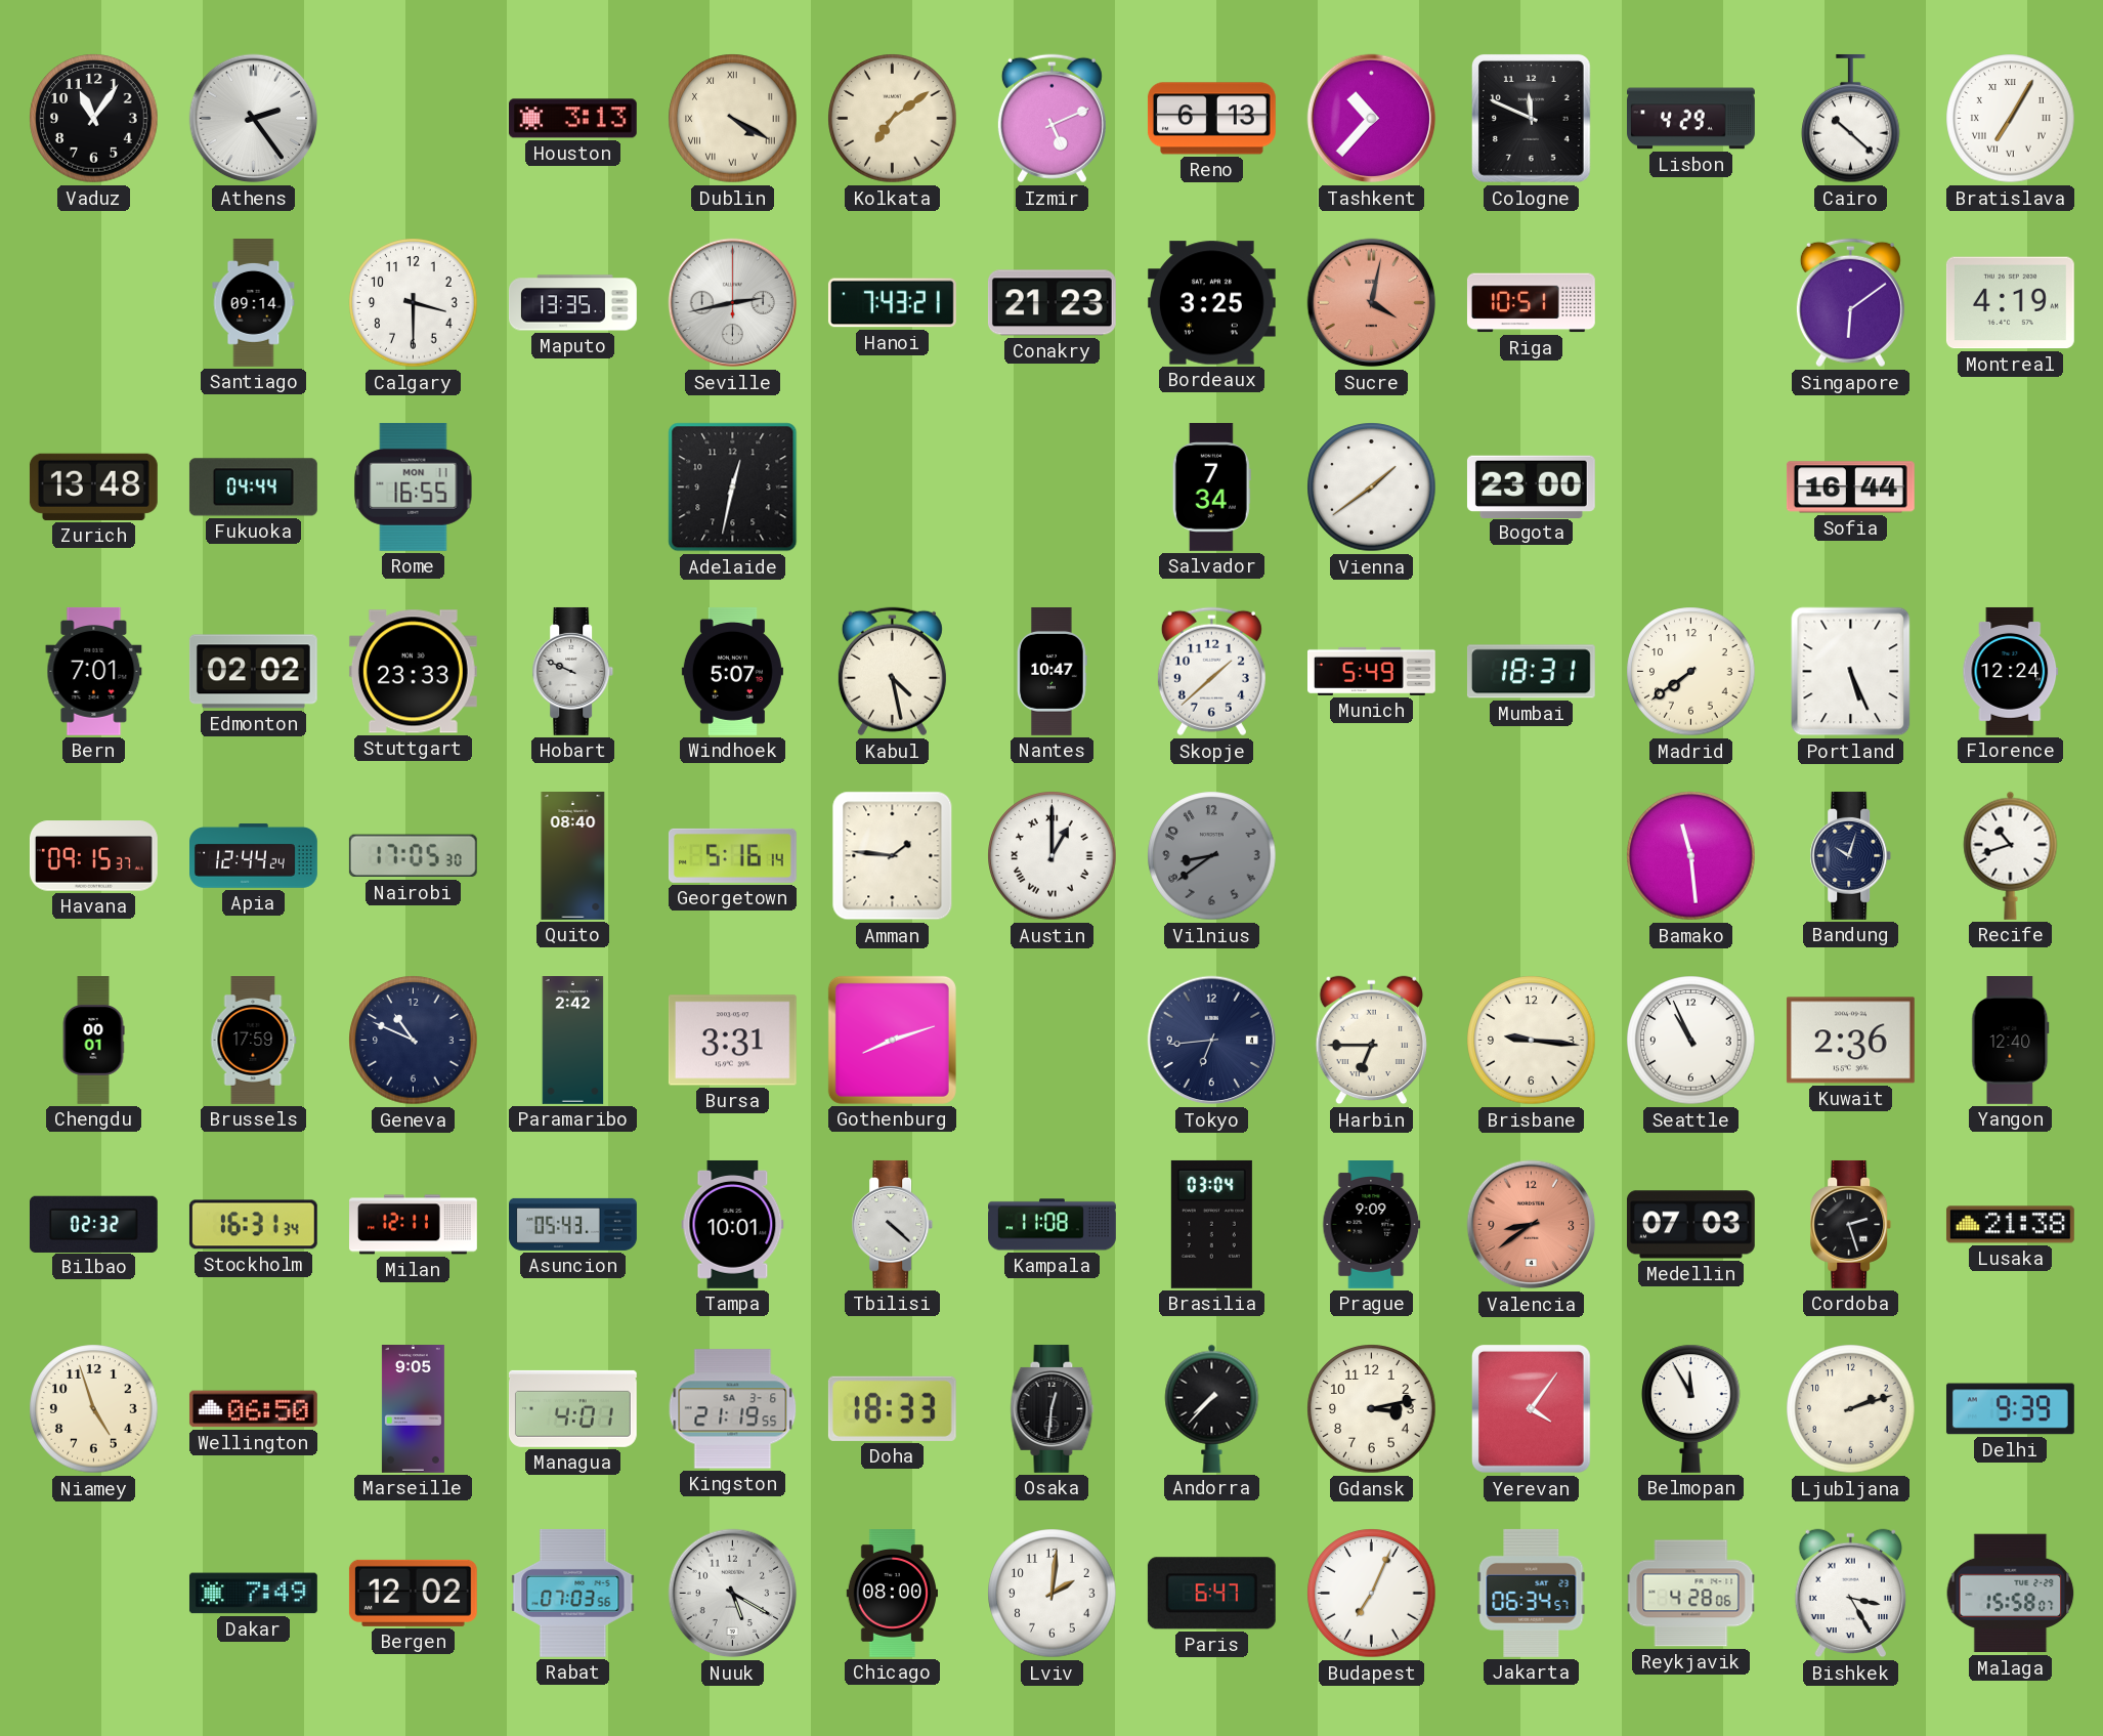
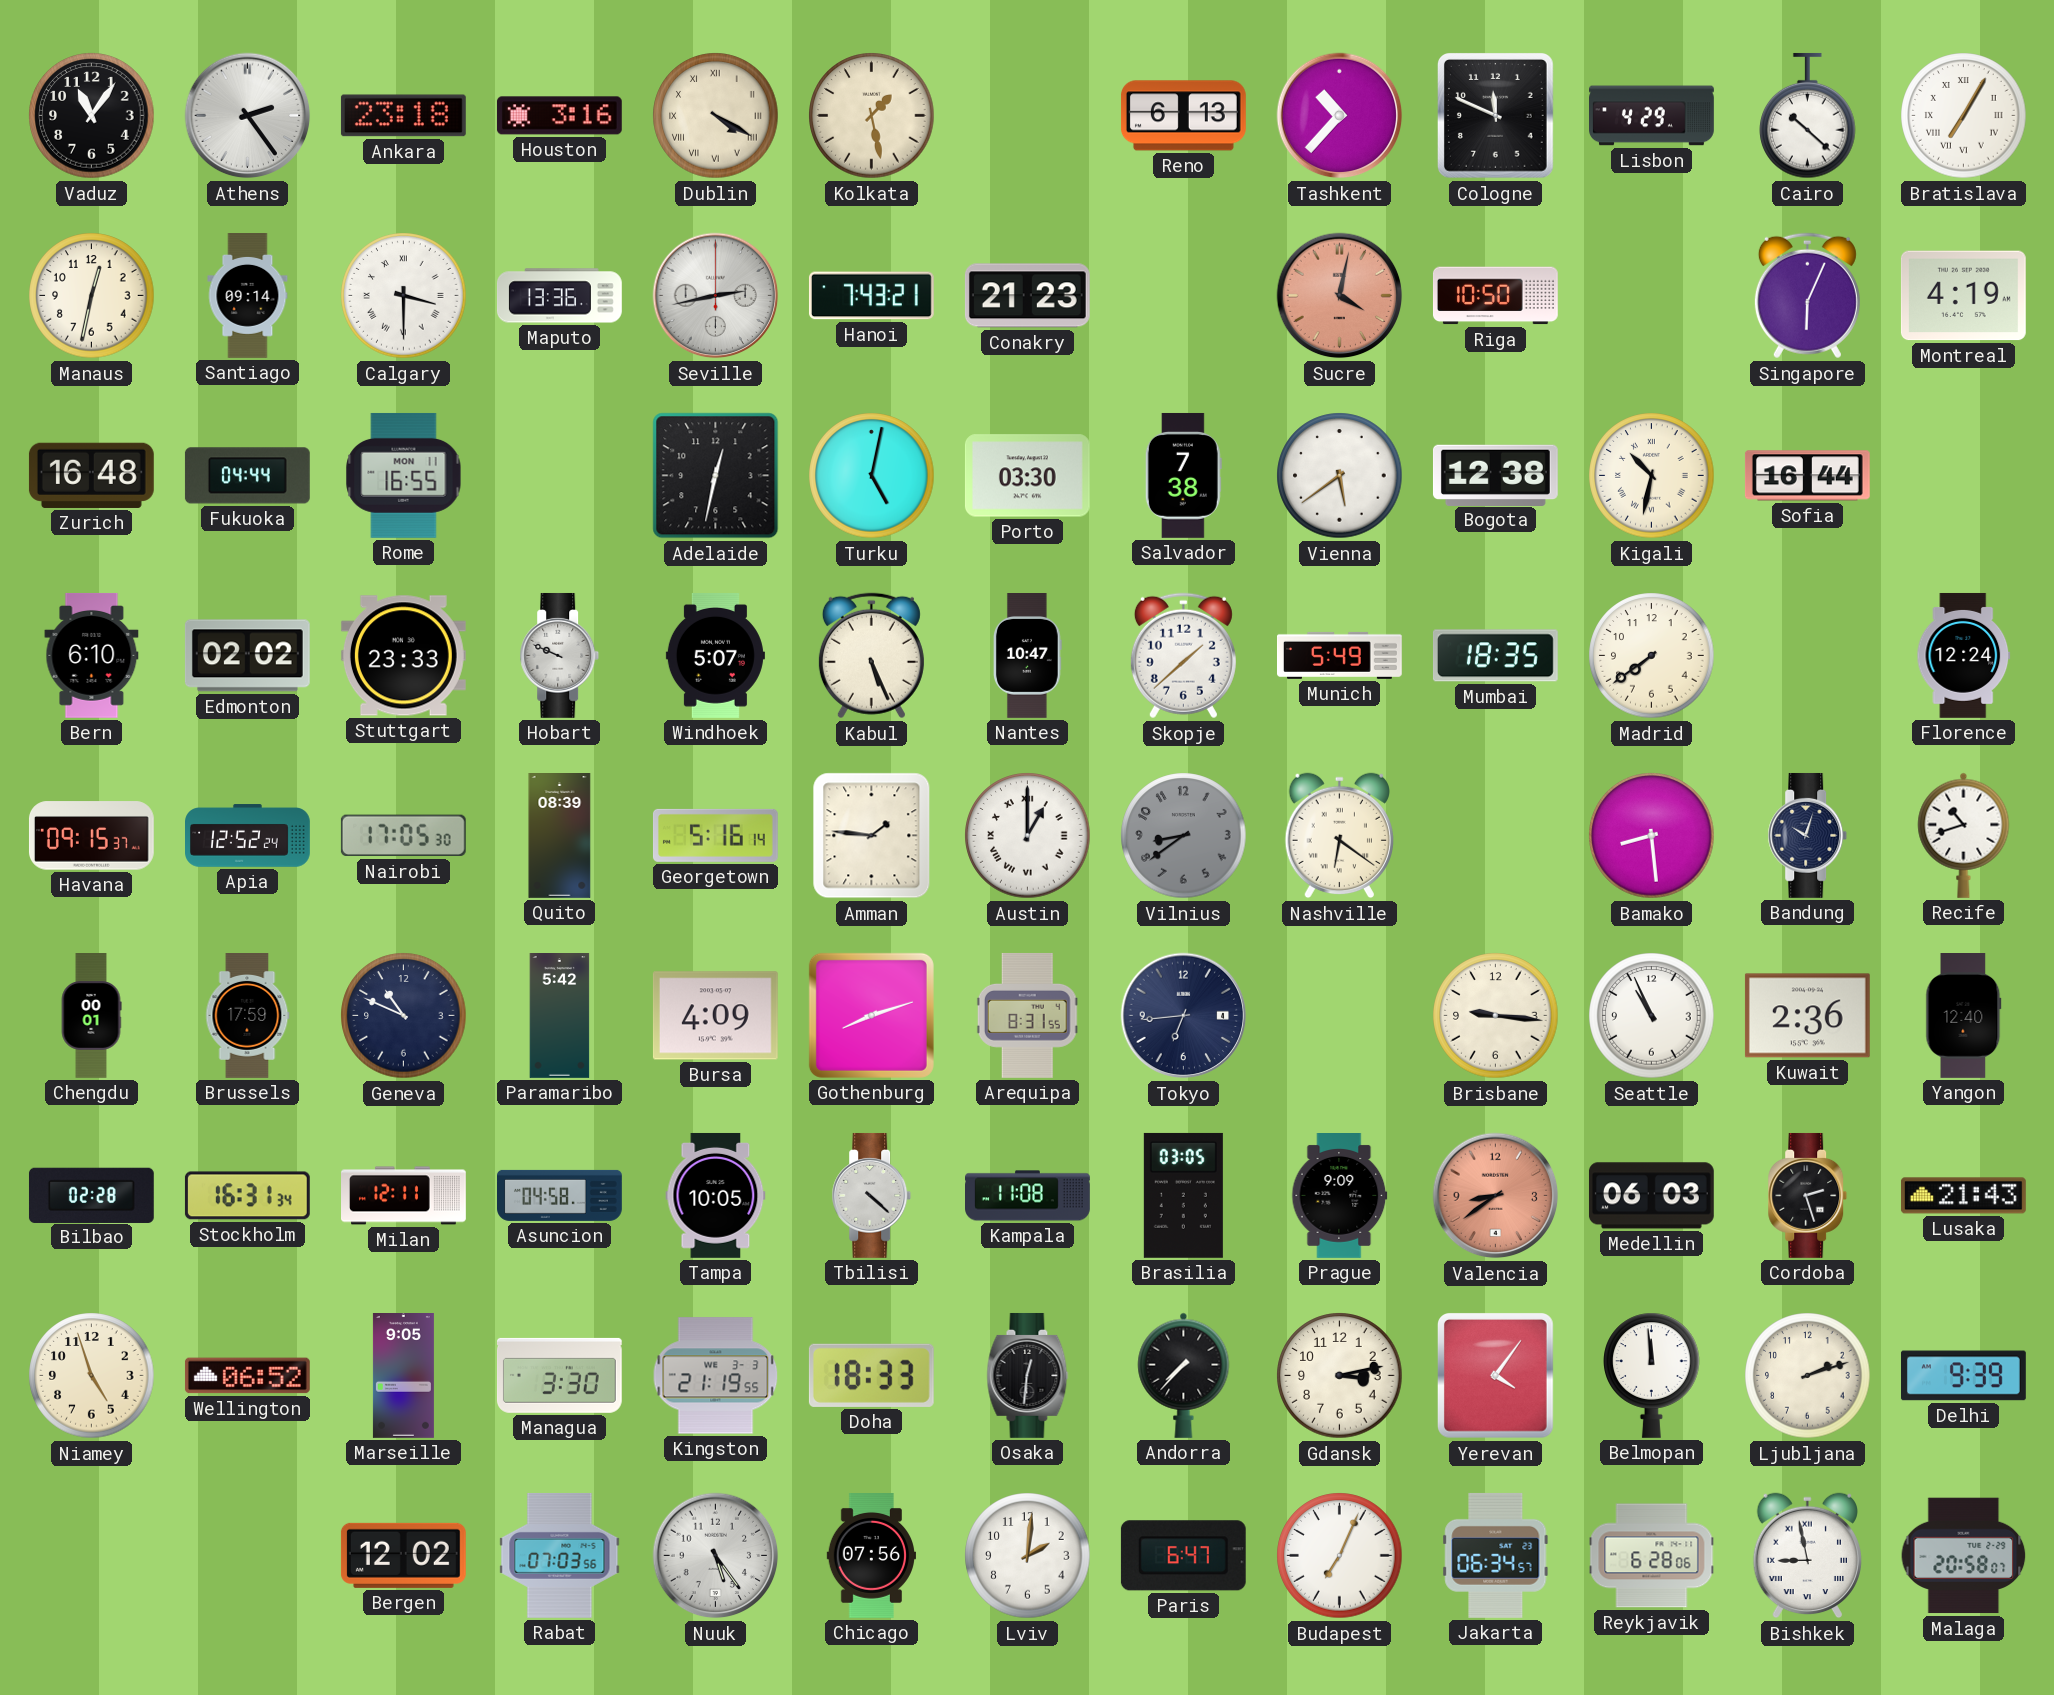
Ankara: none -> 23:18 (403, 116)
Houston: 3:13 -> 3:16 (559, 116)
Kolkata: 7:09 -> 1:28 (872, 116)
Izmir: 5:11 -> none (1051, 119)
Manaus: none -> 12:32 (92, 296)
Calgary numerals: Arabic -> Roman (404, 296)
Maputo: 13:35 -> 13:36 (560, 296)
Bordeaux: 3:25 -> none (1211, 303)
Riga: 10:51 -> 10:50 (1495, 296)
Singapore: 6:09 -> 6:04 (1807, 296)
Zurich: 13:48 -> 16:48 (91, 475)
Turku: none -> 5:02 (872, 476)
Porto: none -> 03:30 (1027, 476)
Salvador: 7:34 -> 7:38 (1183, 476)
Vienna: 1:39 -> 5:39 (1340, 476)
Bogota: 23:00 -> 12:38 (1495, 475)
Kigali: none -> 10:32 (1652, 476)
Bern: 7:01 -> 6:10 (92, 655)
Kabul: 4:28 -> 5:26 (871, 656)
Mumbai: 18:31 -> 18:35 (1495, 656)
Portland: 5:26 -> none (1851, 672)
Apia: 12:44 -> 12:52 (248, 836)
Quito: 08:40 -> 08:39 (560, 836)
Nashville: none -> 6:21 (1339, 836)
Bamako: 11:29 -> 8:29 (1652, 836)
Paramaribo: 2:42 -> 5:42 (560, 1016)
Bursa: 3:31 -> 4:09 (715, 1016)
Arequipa: none -> 8:31 (1027, 1015)
Harbin: 6:45 -> none (1371, 1041)
Bilbao: 02:32 -> 02:28 (91, 1195)
Asuncion: 05:43 -> 04:58 (560, 1195)
Tampa: 10:01 -> 10:05 (716, 1195)
Brasilia: 03:04 -> 03:05 (1183, 1195)
Medellin: 07:03 -> 06:03 (1651, 1196)
Lusaka: 21:38 -> 21:43 (1963, 1196)
Wellington: 06:50 -> 06:52 (247, 1376)
Managua: 4:01 -> 3:30 (559, 1375)
Kingston date: SA 3-6 -> WE 3-3 (716, 1376)
Belmopan: 11:55 -> 11:59 (1652, 1375)
Dakar: 7:49 -> none (253, 1594)
Nuuk: 5:20 -> 5:24 (716, 1556)
Chicago: 08:00 -> 07:56 (871, 1556)
Reykjavik: 4:28 -> 6:28 (1652, 1556)
Bishkek: 3:25 -> 8:58 (1807, 1556)
Malaga: 15:58 -> 20:58 (1964, 1556)
